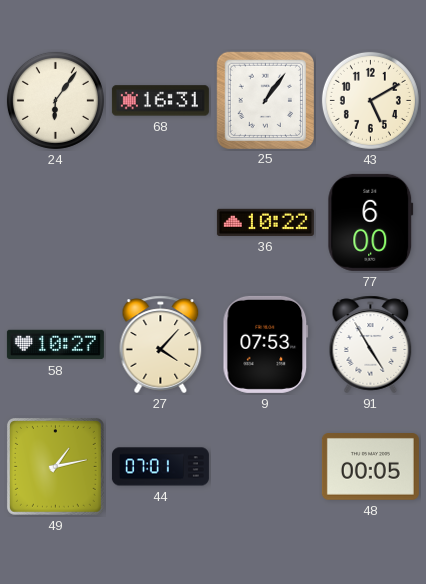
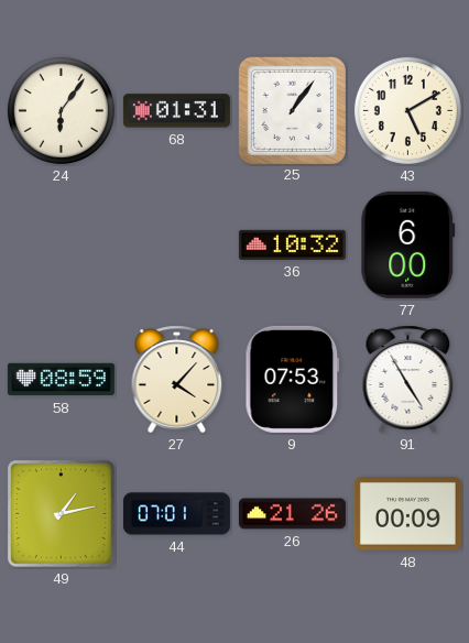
68: 16:31 -> 01:31 (176, 111)
36: 10:22 -> 10:32 (292, 244)
58: 10:27 -> 08:59 (61, 380)
26: none -> 21:26 (292, 514)
48: 00:05 -> 00:09 (407, 514)
